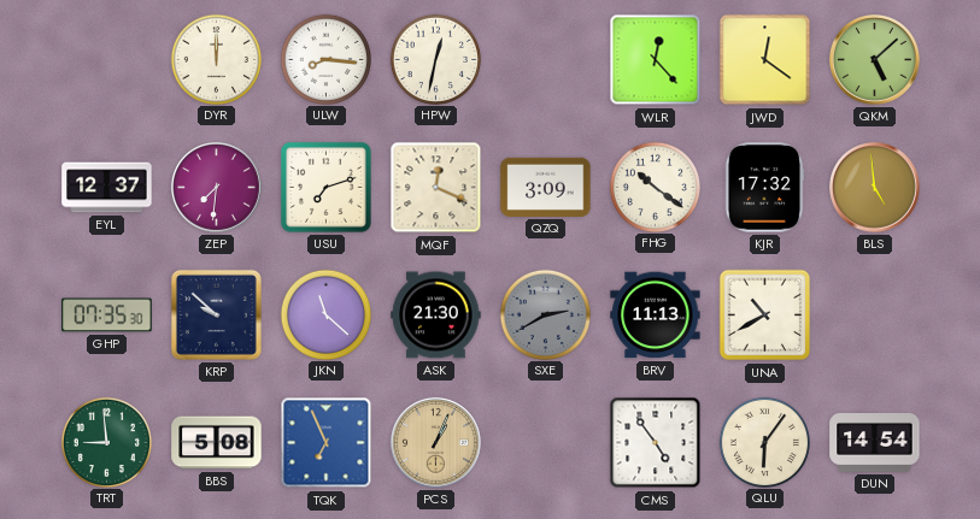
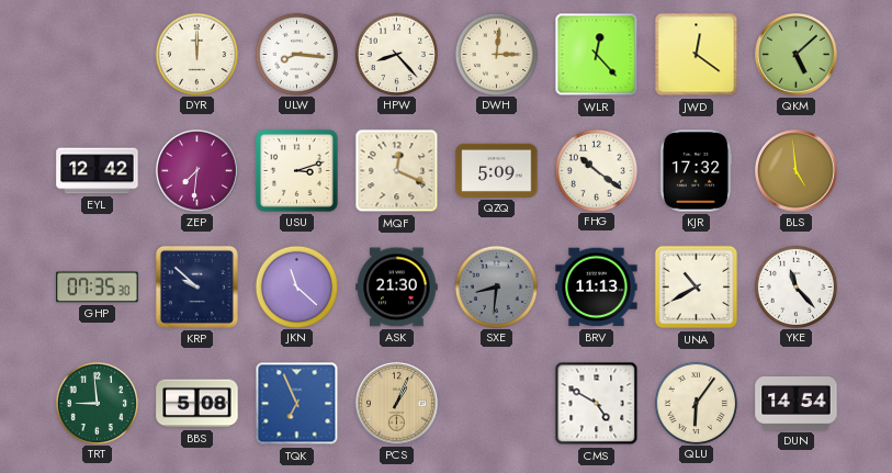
HPW: 12:32 -> 8:23 (396, 54)
DWH: none -> 3:01 (496, 54)
EYL: 12:37 -> 12:42 (98, 171)
USU: 7:12 -> 3:12 (296, 170)
QZQ: 3:09 -> 5:09 (497, 170)
SXE: 2:40 -> 8:31 (496, 286)
YKE: none -> 11:23 (795, 286)
CMS: 4:54 -> 4:50 (597, 404)
